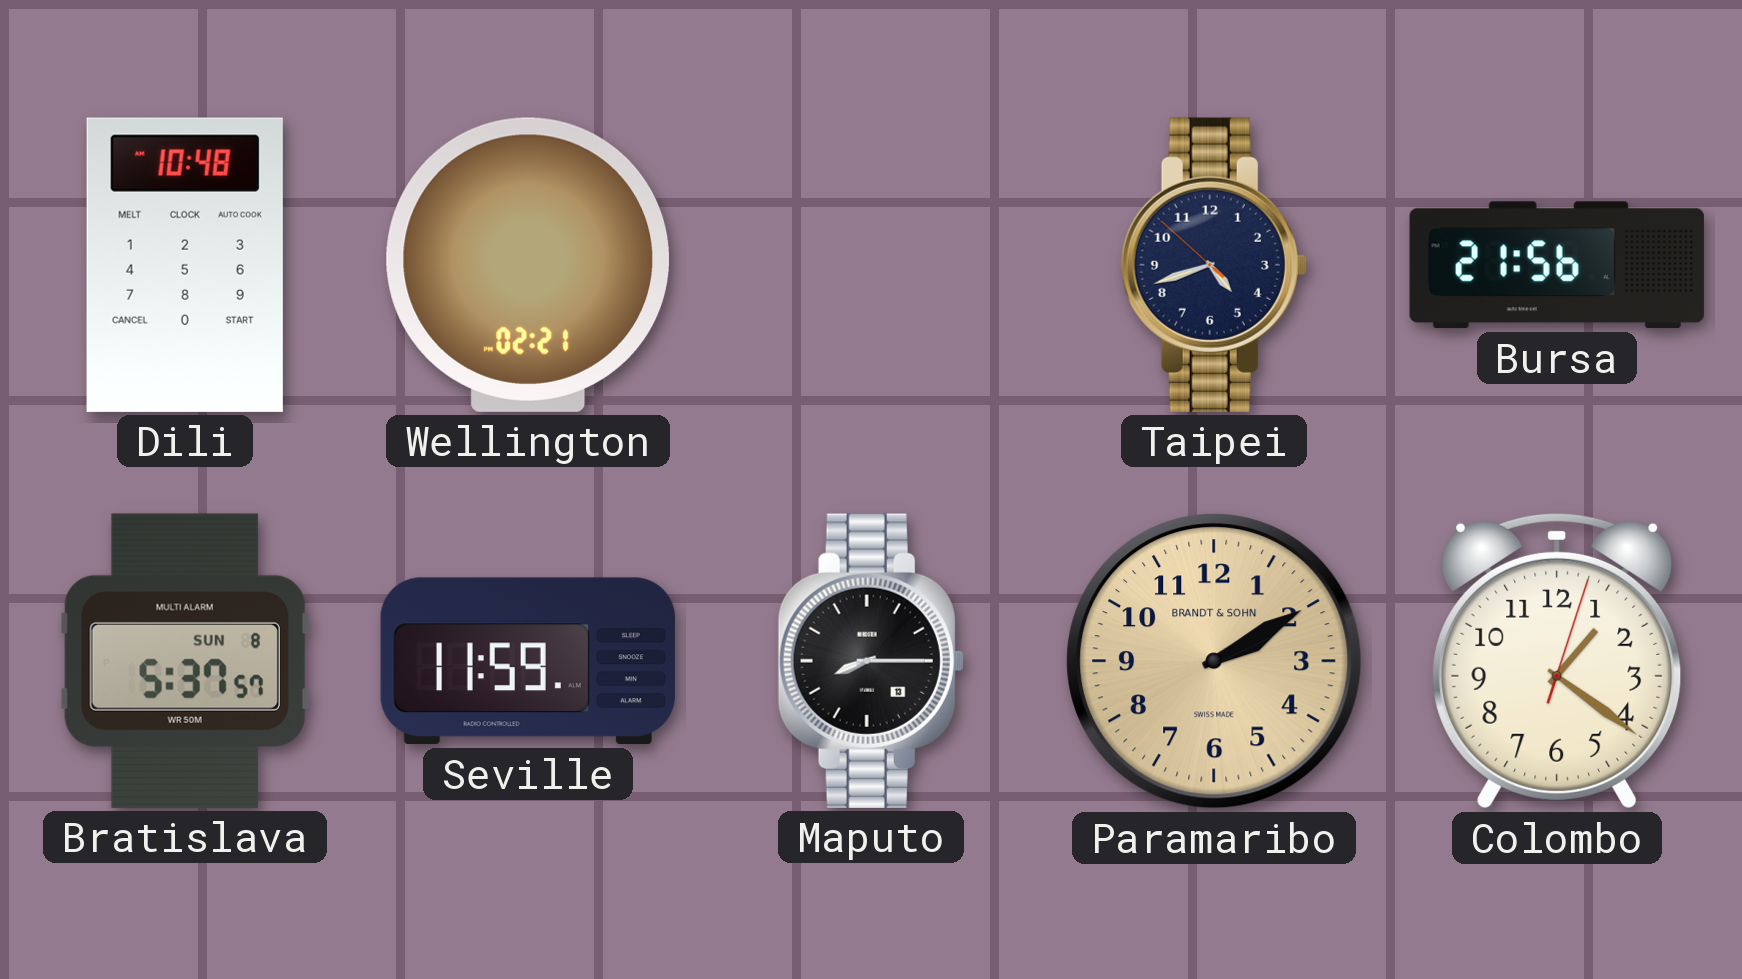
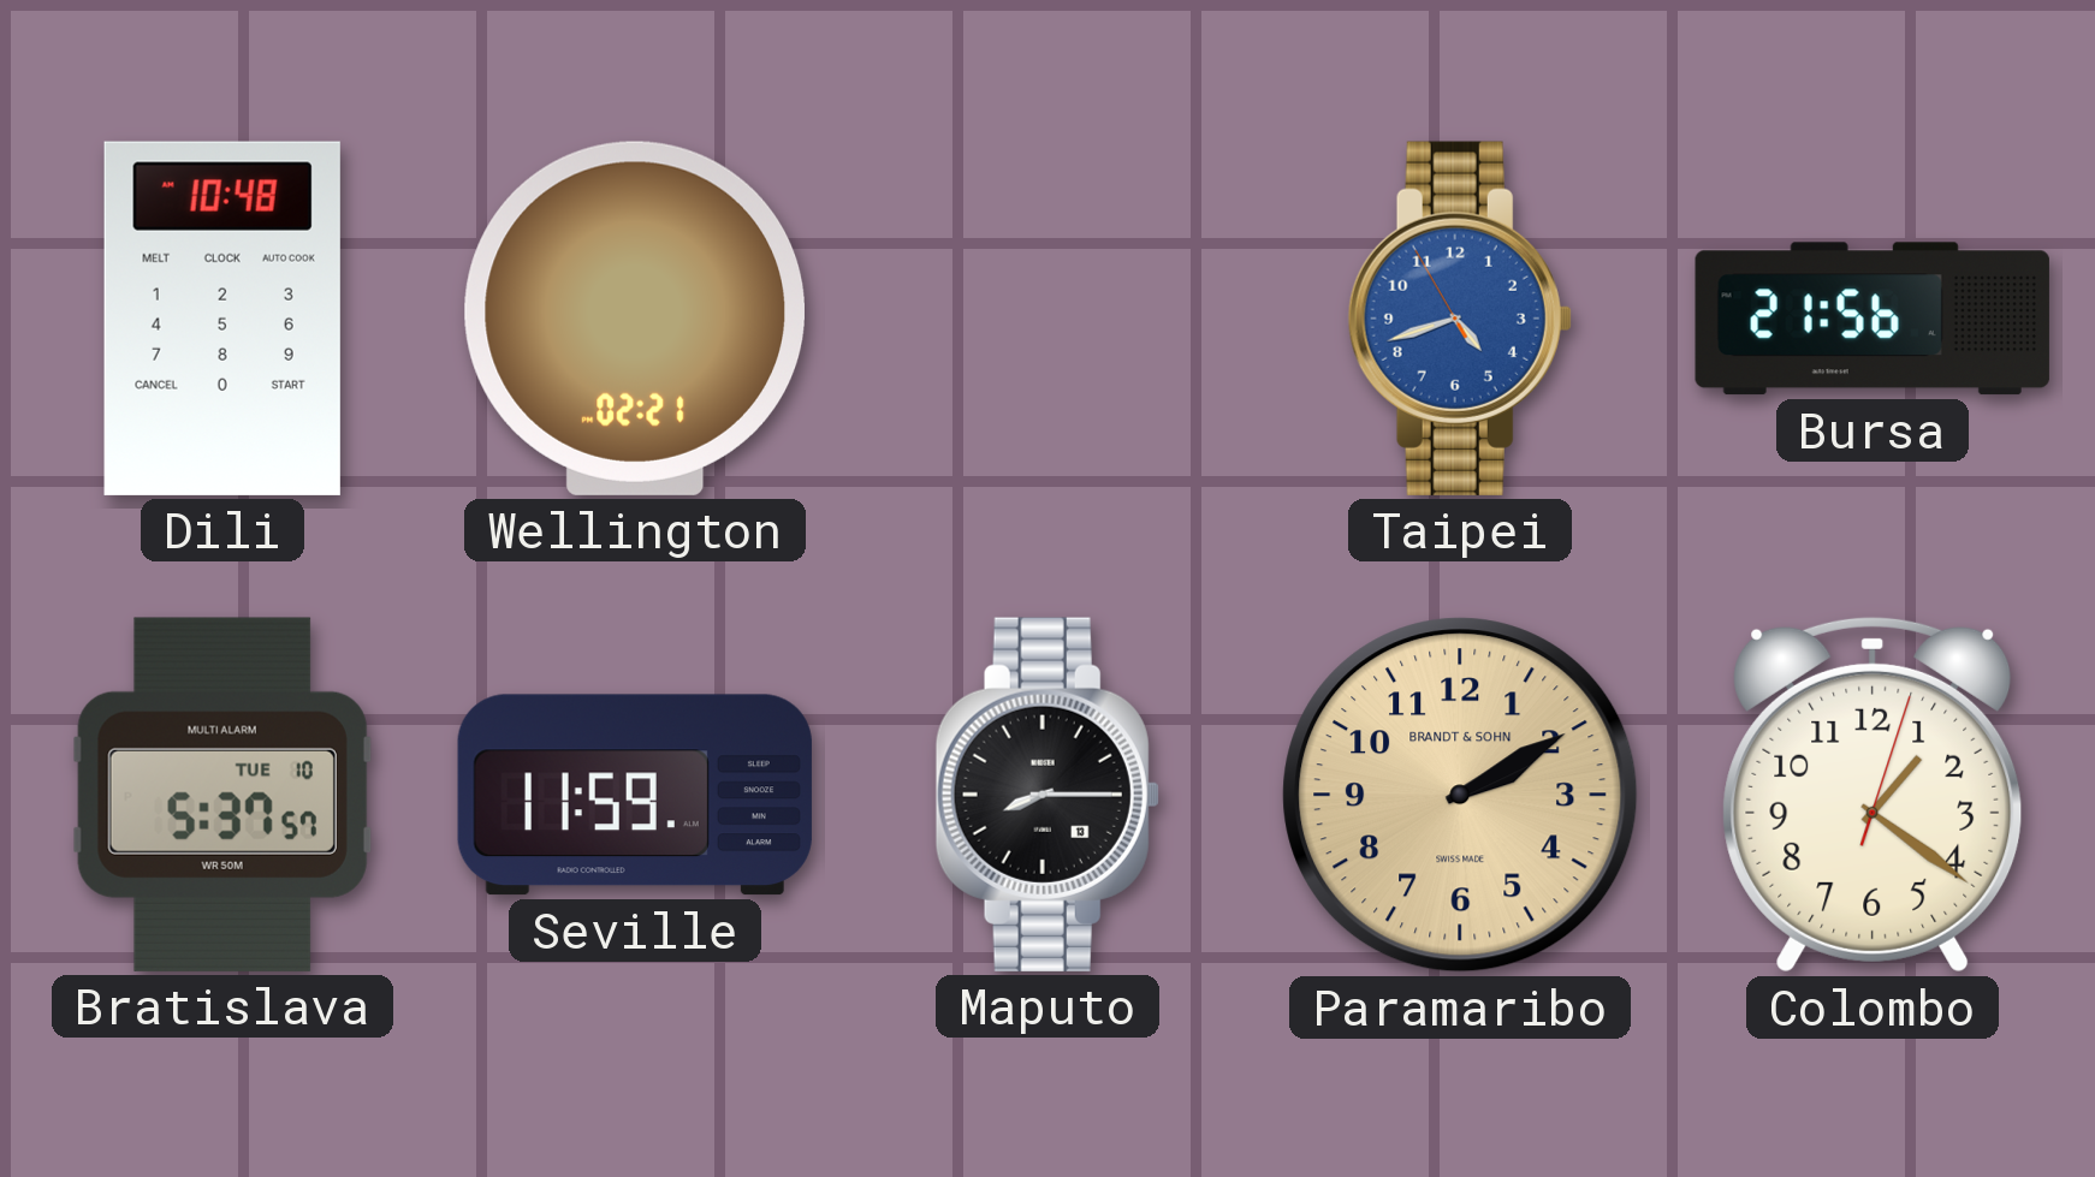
Taipei: 4:41:52 -> 4:41:55 (1460, 319)
Taipei dial: navy -> blue (1460, 319)
Bratislava date: SUN 8 -> TUE 10 (222, 795)
